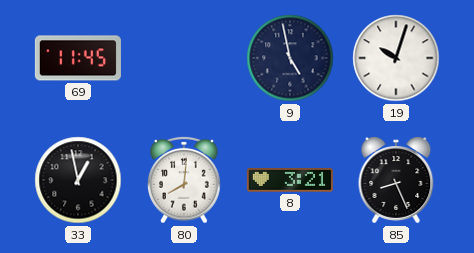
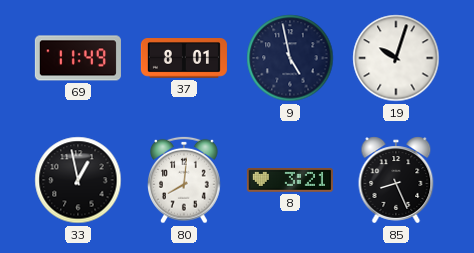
69: 11:45 -> 11:49 (78, 58)
37: none -> 8:01 (184, 58)
